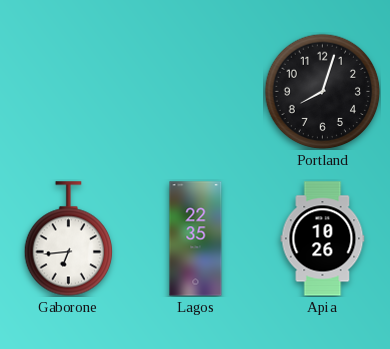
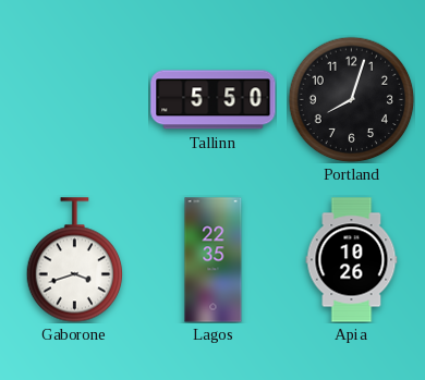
Tallinn: none -> 5:50 (214, 100)
Gaborone: 6:44 -> 3:42 (75, 260)
